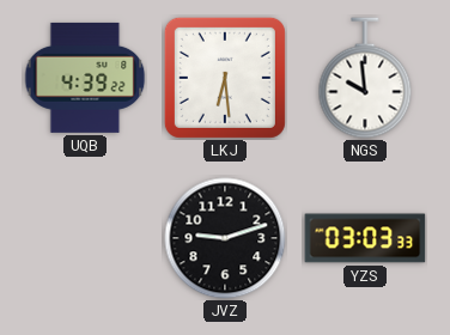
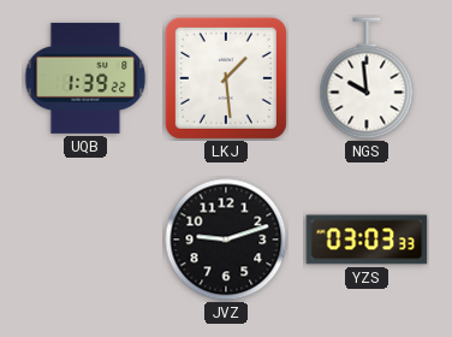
UQB: 4:39 -> 1:39 (85, 78)
LKJ: 6:29 -> 1:29 (226, 78)
